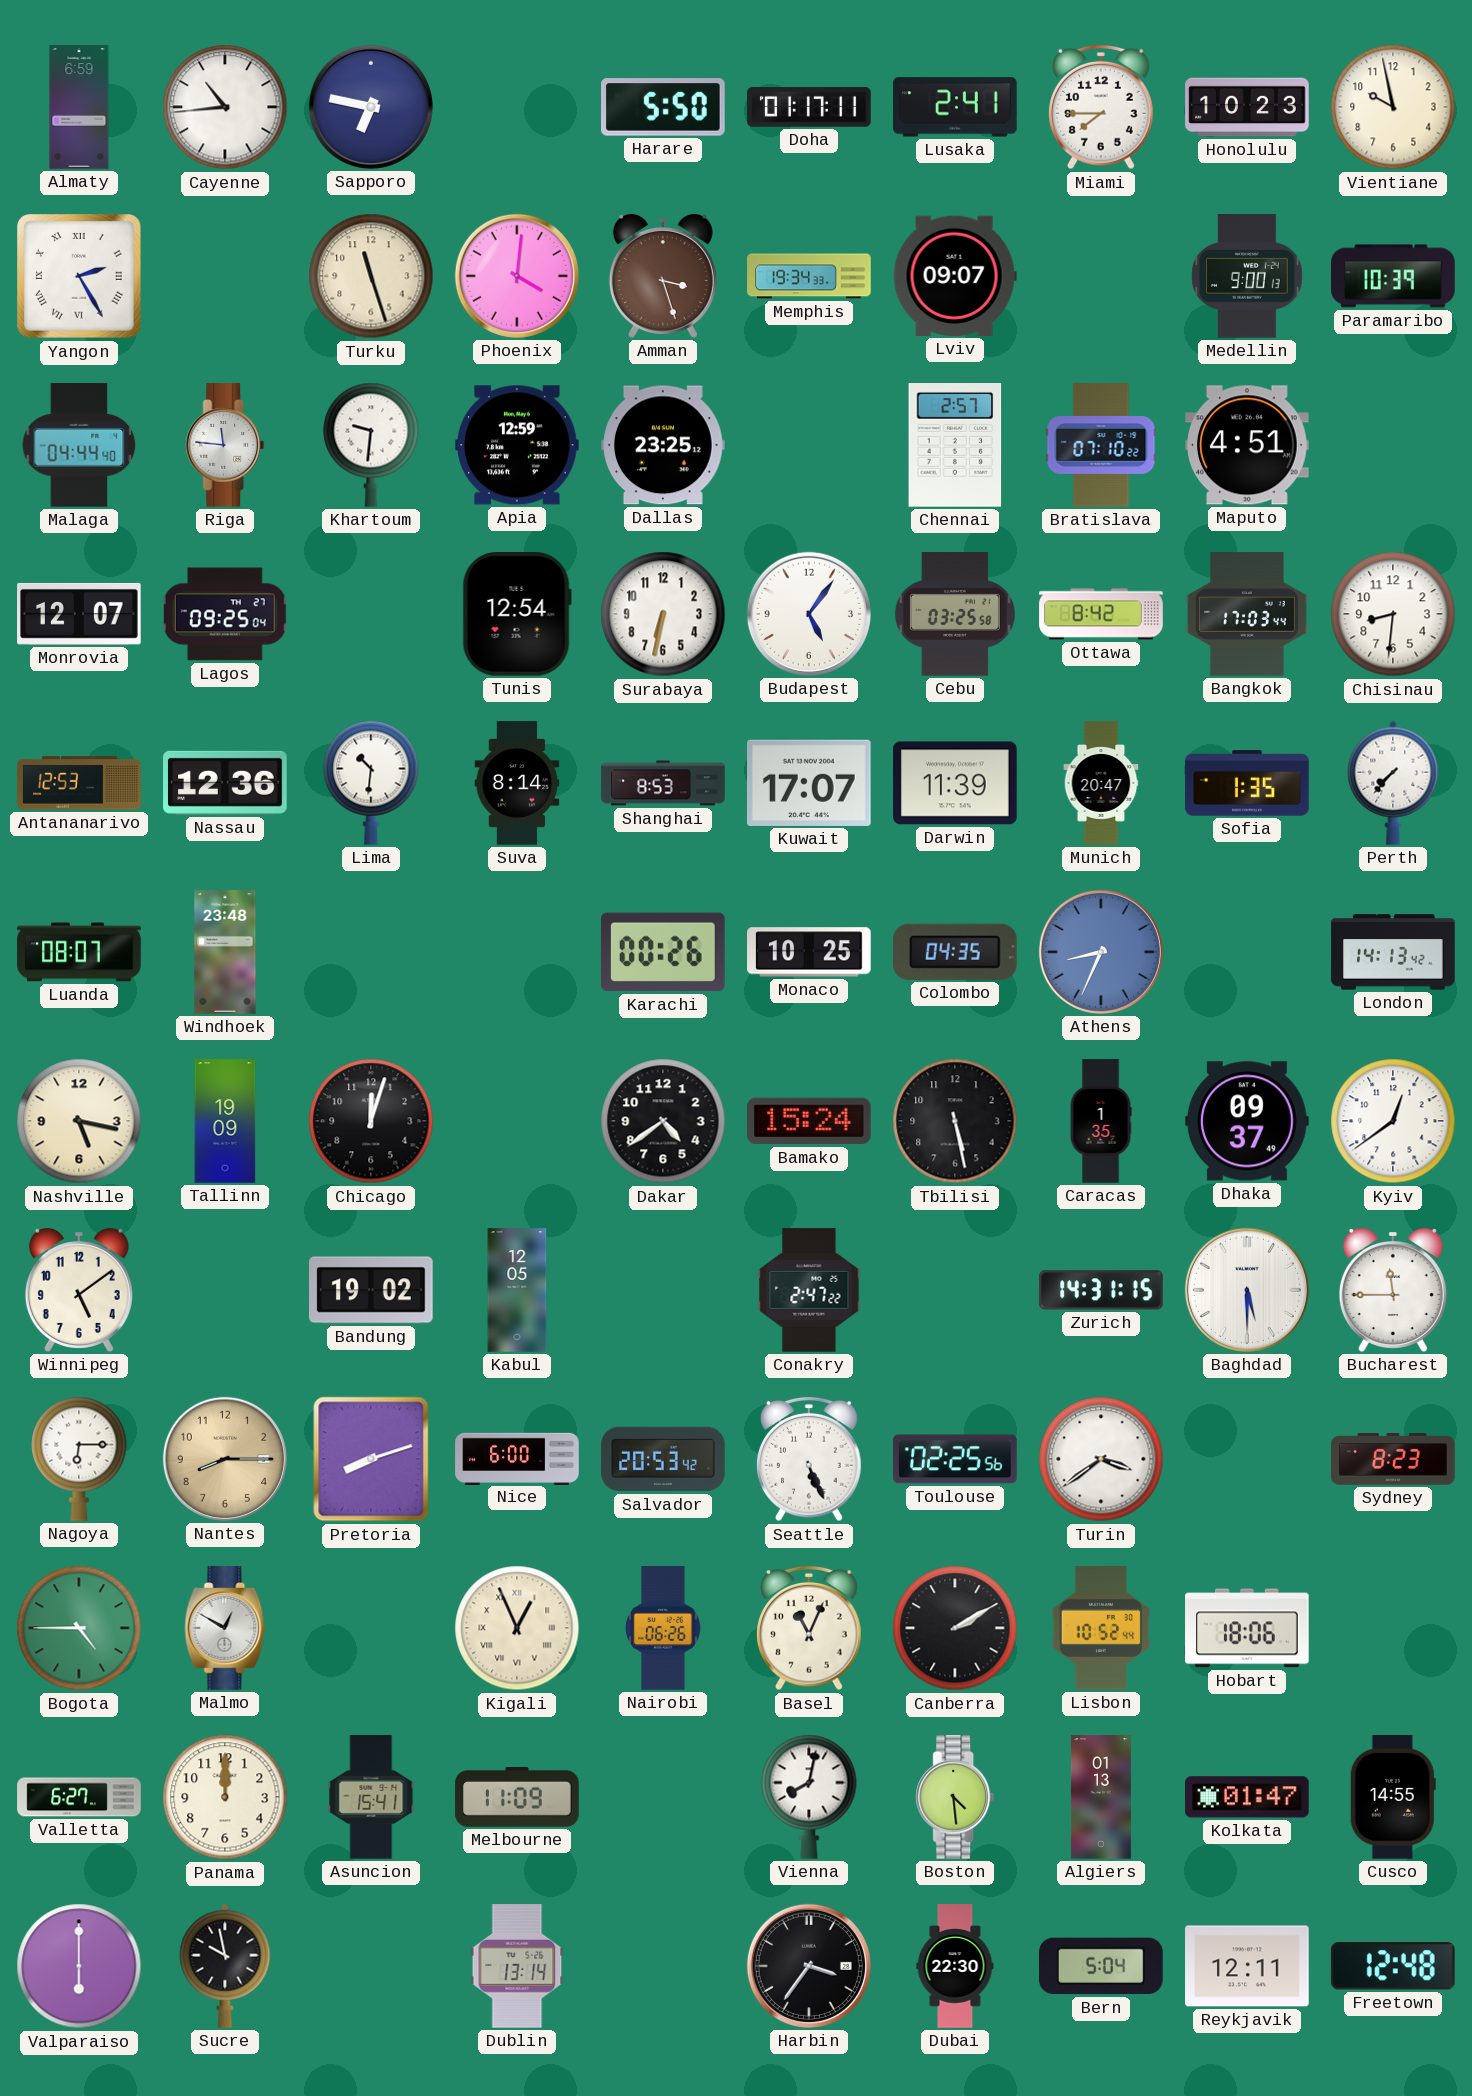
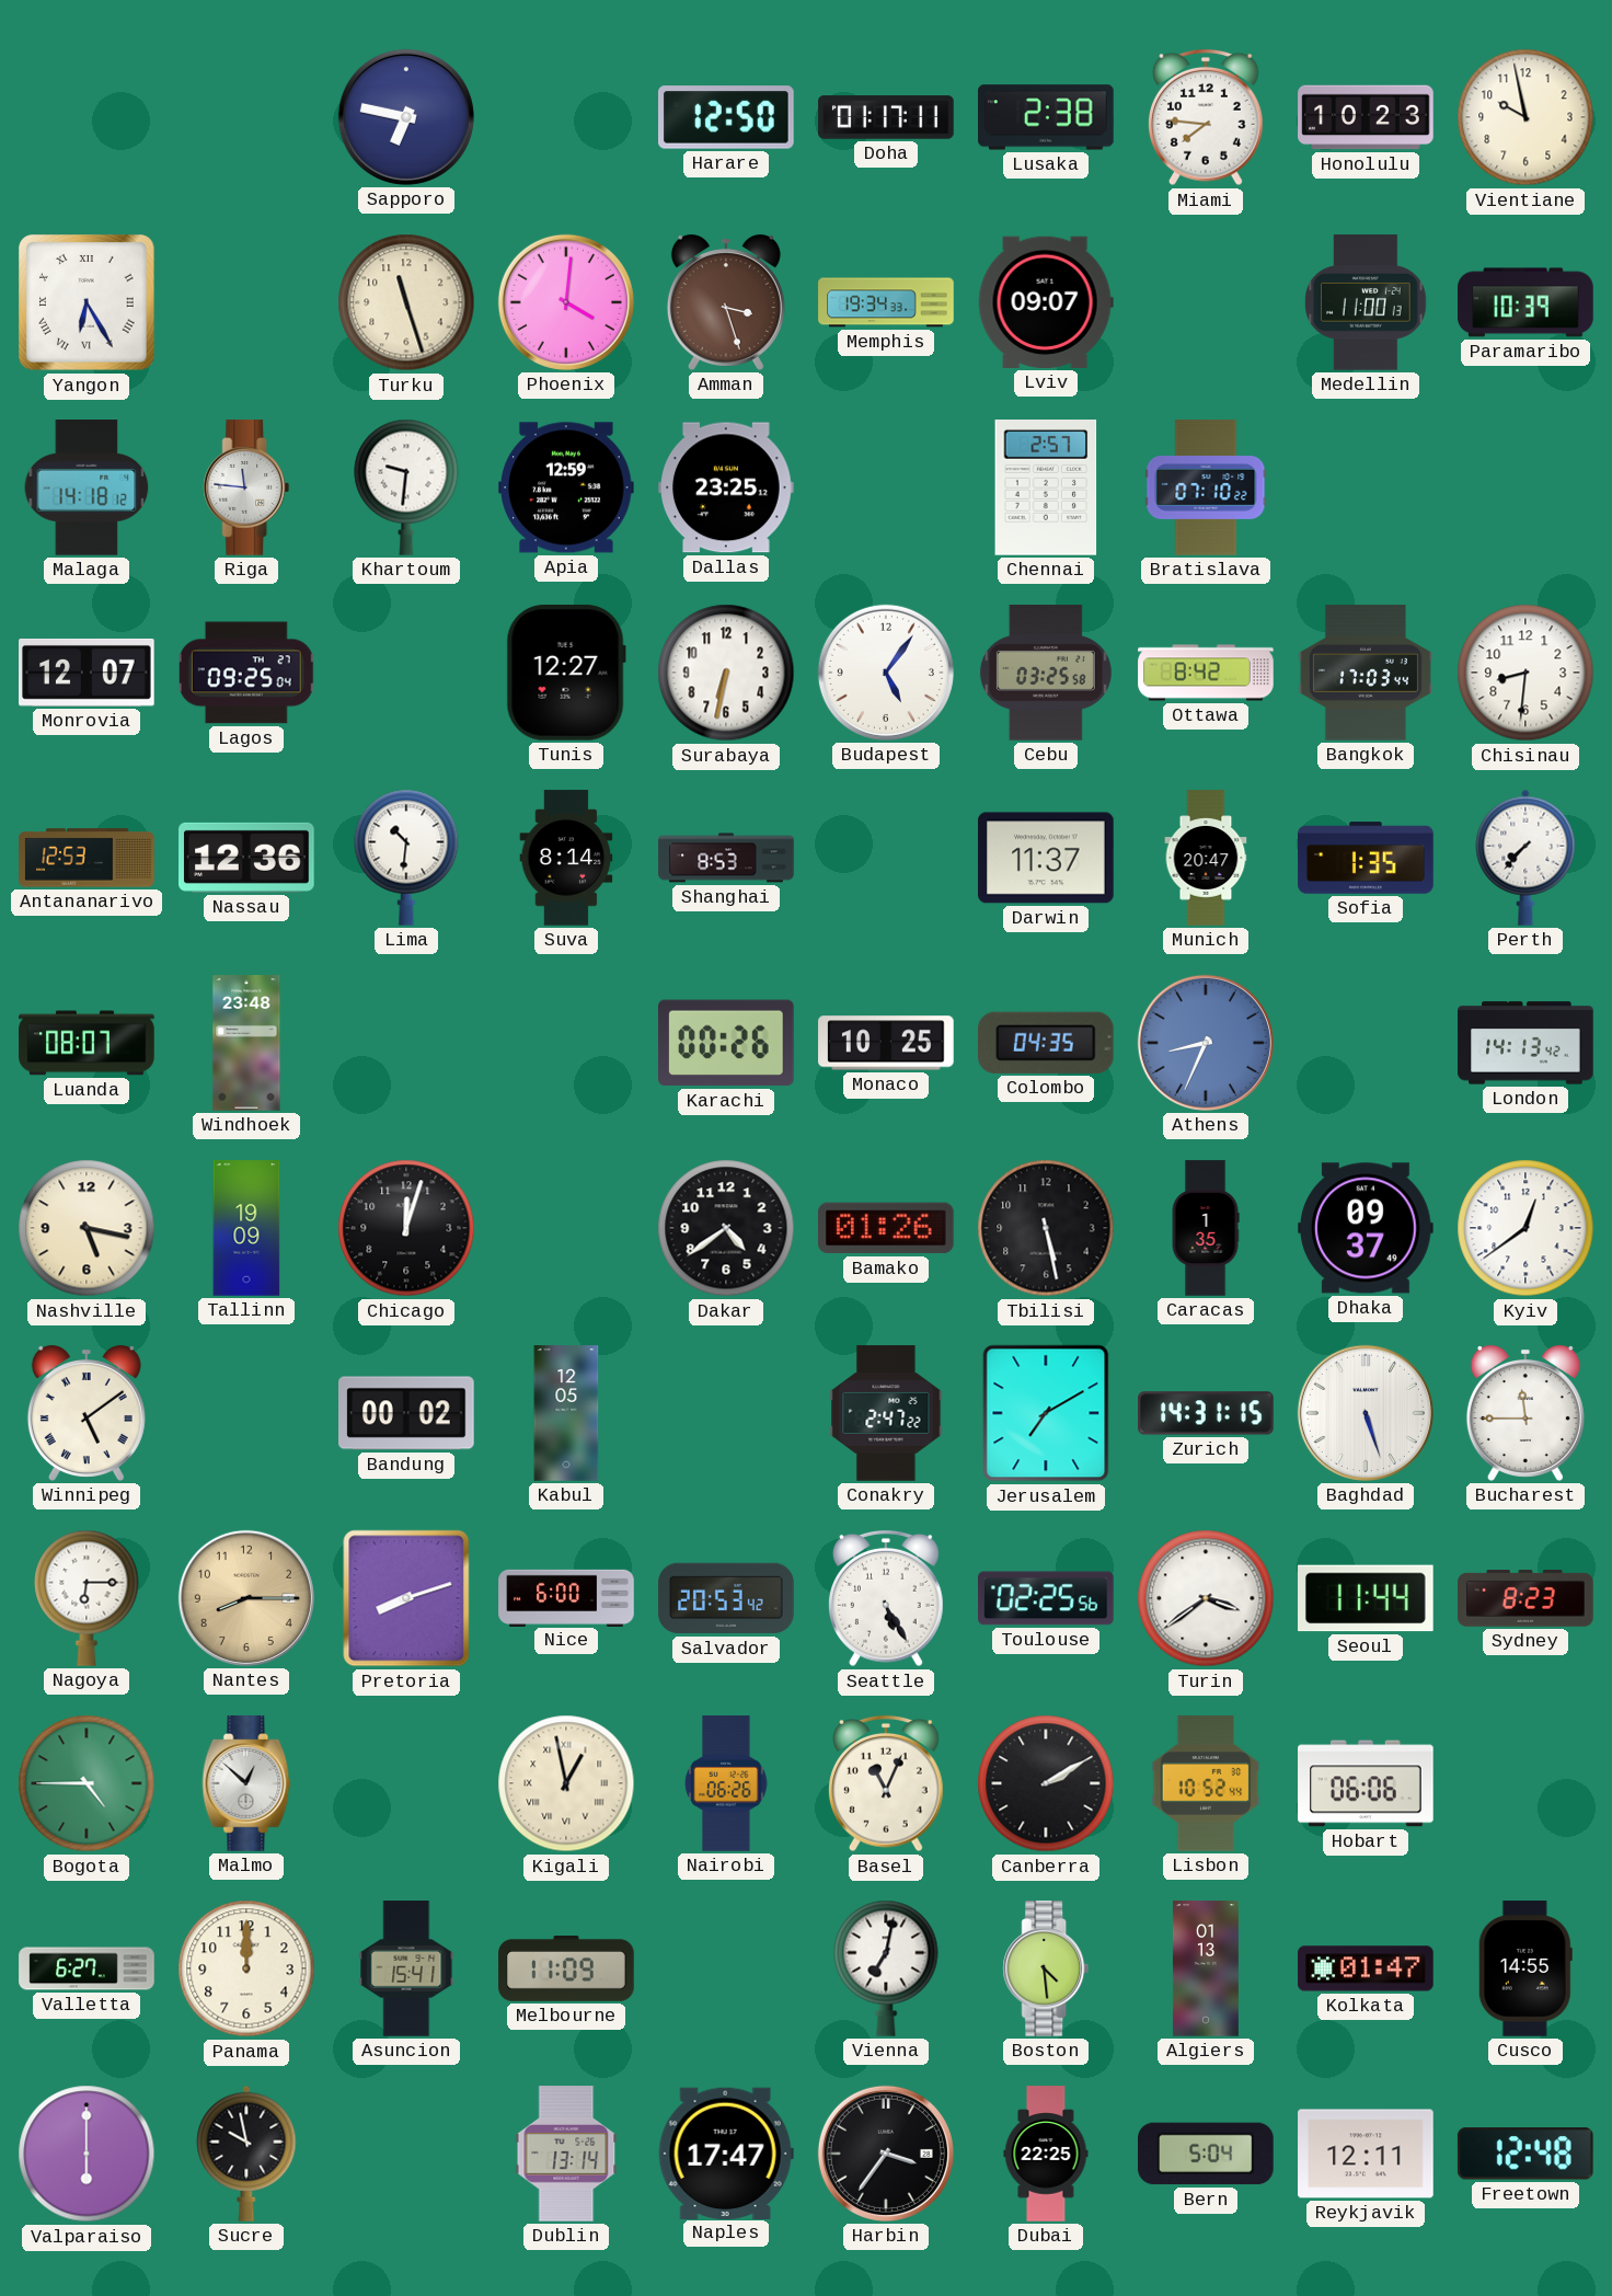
Almaty: 6:59 -> none (79, 107)
Cayenne: 10:44 -> none (225, 107)
Harare: 5:50 -> 12:50 (727, 117)
Lusaka: 2:41 -> 2:38 (1046, 117)
Miami: 7:45 -> 7:46 (1207, 117)
Yangon: 2:25 -> 6:25 (87, 302)
Medellin: 9:00 -> 11:00 (1366, 302)
Malaga: 04:44 -> 14:18 (87, 487)
Maputo: 4:51 -> none (1247, 445)
Tunis: 12:54 -> 12:27 (566, 674)
Kuwait: 17:07 -> none (810, 783)
Darwin: 11:39 -> 11:37 (1046, 858)
Bamako: 15:24 -> 01:26 (887, 1228)
Winnipeg numerals: Arabic -> Roman (87, 1413)
Bandung: 19:02 -> 00:02 (407, 1413)
Jerusalem: none -> 7:10 (1046, 1413)
Baghdad: 5:30 -> 5:27 (1366, 1413)
Seattle: 5:26 -> 5:25 (887, 1598)
Seoul: none -> 11:44 (1367, 1598)
Malmo: 12:50 -> 12:52 (246, 1783)
Kigali: 12:56 -> 12:58 (566, 1783)
Hobart: 18:06 -> 06:06 (1366, 1783)
Vienna: 8:02 -> 7:02 (886, 1968)
Naples: none -> 17:47 (726, 2152)
Dubai: 22:30 -> 22:25 (1046, 2154)
